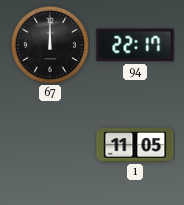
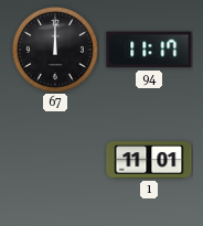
94: 22:17 -> 11:17 (149, 50)
1: 11:05 -> 11:01 (149, 160)
